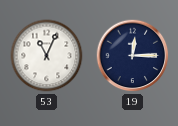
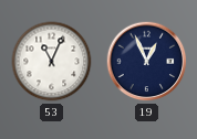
19: 12:15 -> 12:56 (147, 62)
